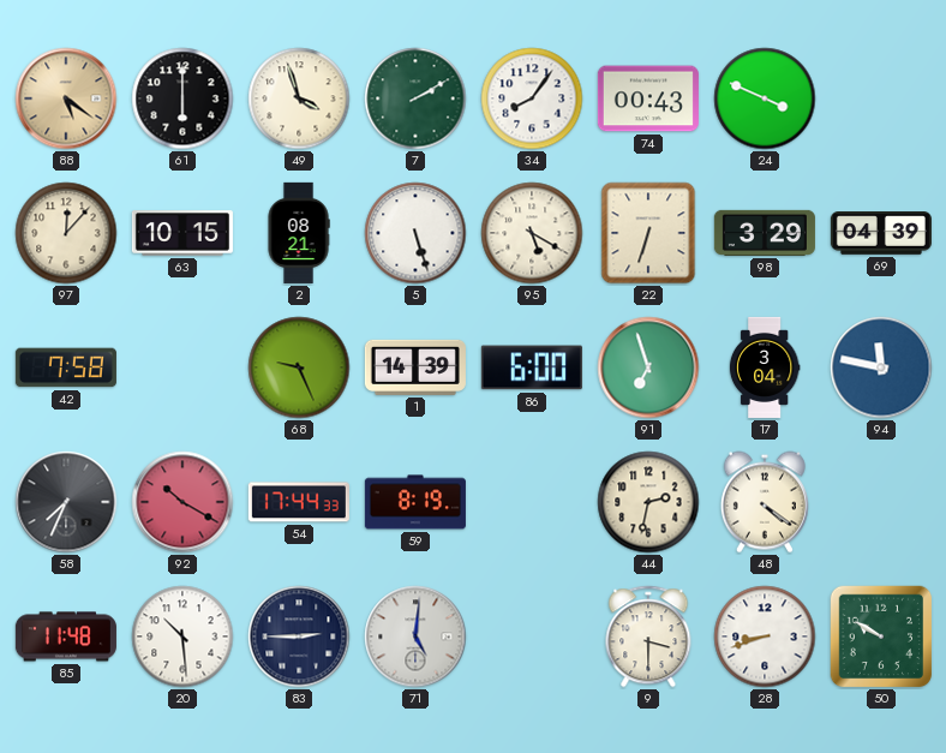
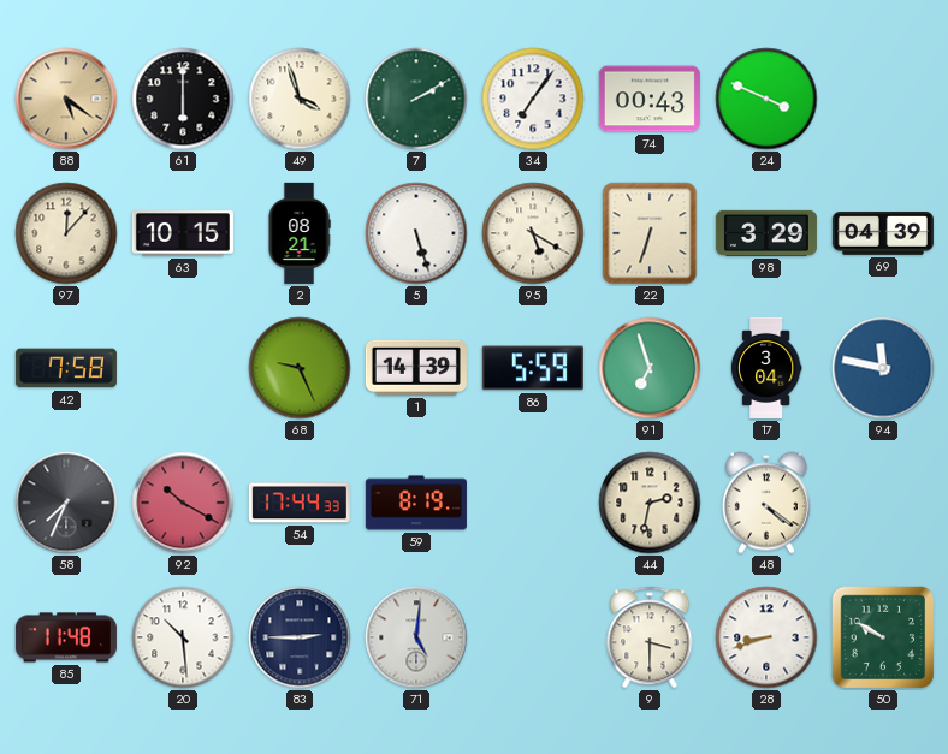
34: 8:06 -> 7:06 (533, 99)
86: 6:00 -> 5:59 (533, 368)
